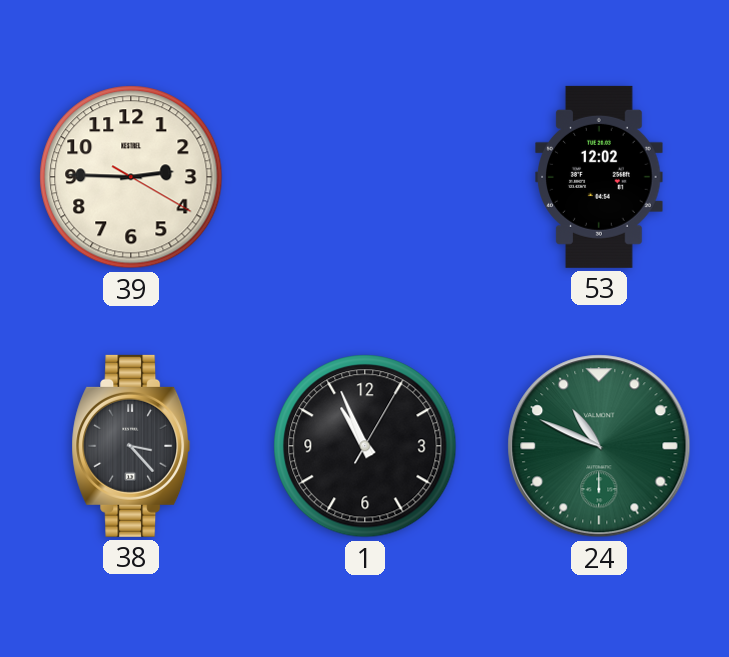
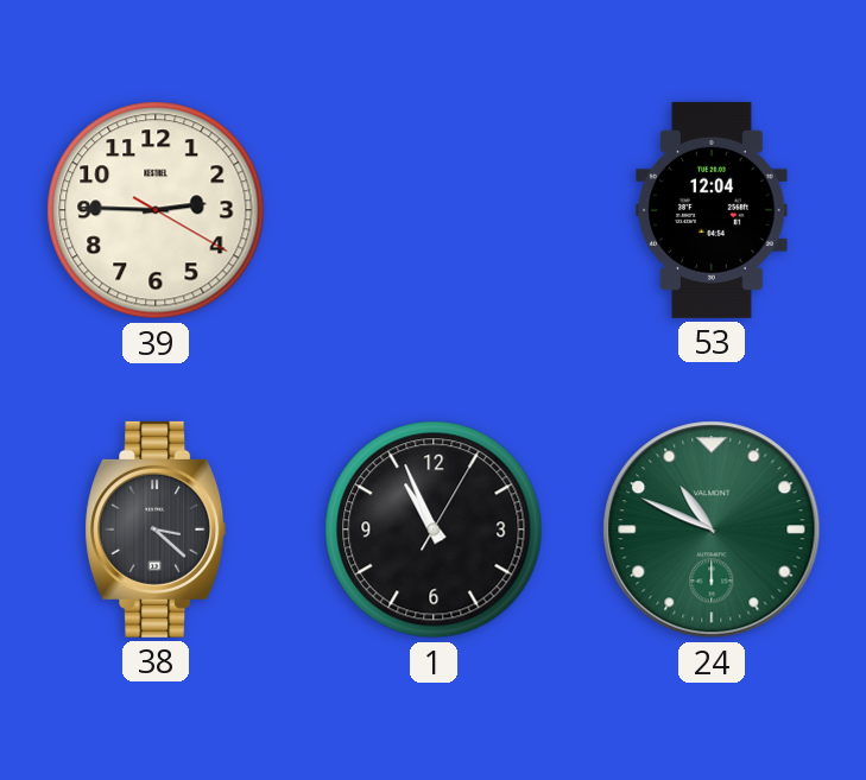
53: 12:02 -> 12:04 (712, 210)
38: 3:23 -> 3:22 (156, 529)
